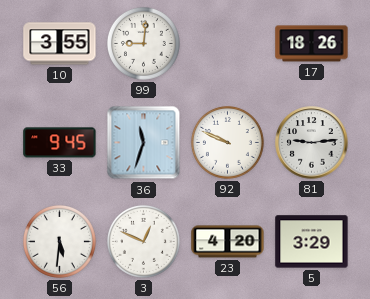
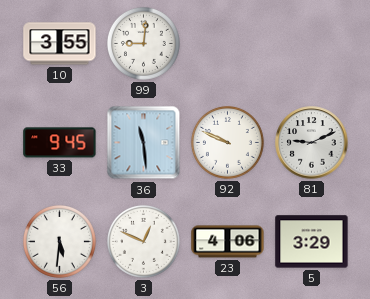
17: 18:26 -> none (312, 44)
36: 11:33 -> 11:29 (144, 143)
81: 9:14 -> 9:11 (312, 143)
23: 4:20 -> 4:06 (228, 242)
